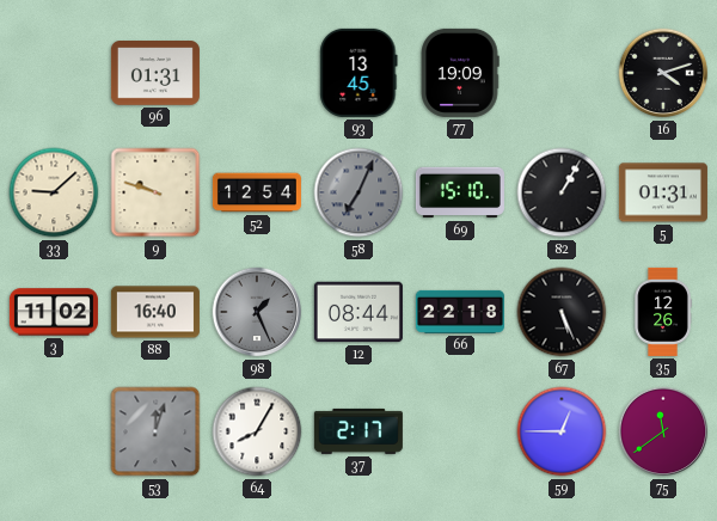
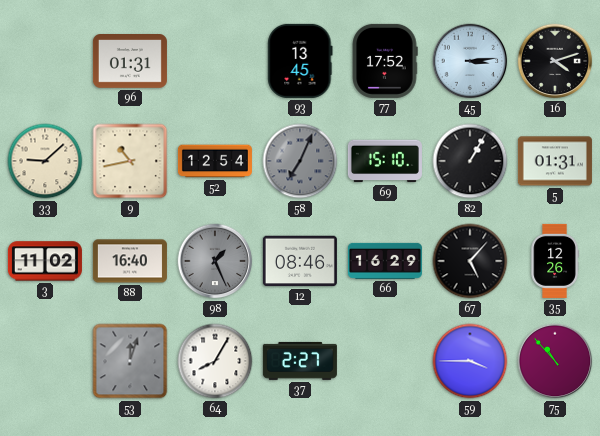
77: 19:09 -> 17:52 (385, 61)
45: none -> 3:14 (470, 61)
9: 9:48 -> 10:43 (130, 161)
12: 08:44 -> 08:46 (300, 261)
66: 22:18 -> 16:29 (385, 261)
67: 5:26 -> 5:07 (470, 261)
37: 2:17 -> 2:27 (300, 361)
59: 12:45 -> 3:45 (470, 361)
75: 11:39 -> 10:53 (555, 361)
